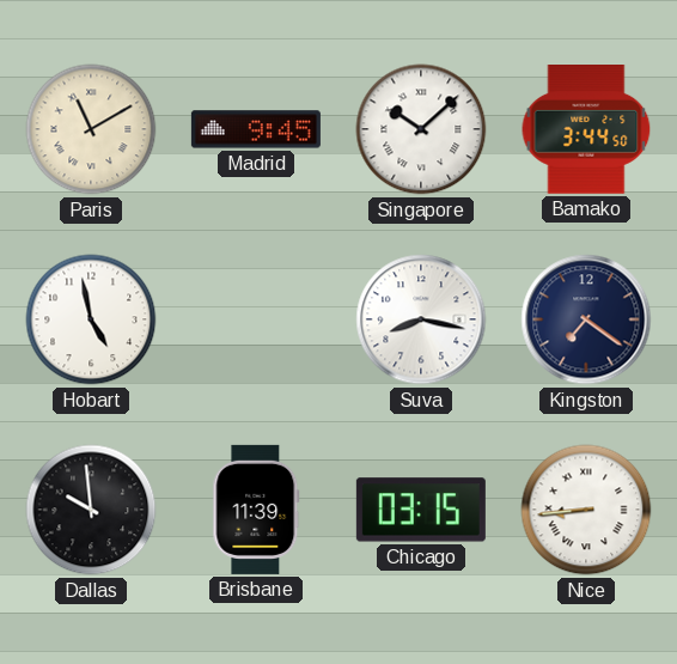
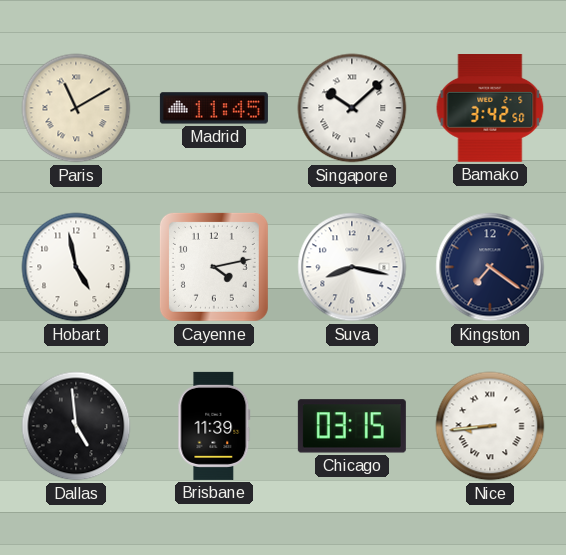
Madrid: 9:45 -> 11:45 (214, 108)
Bamako: 3:44 -> 3:42 (490, 109)
Cayenne: none -> 4:13 (214, 267)
Dallas: 9:59 -> 4:59 (76, 426)
